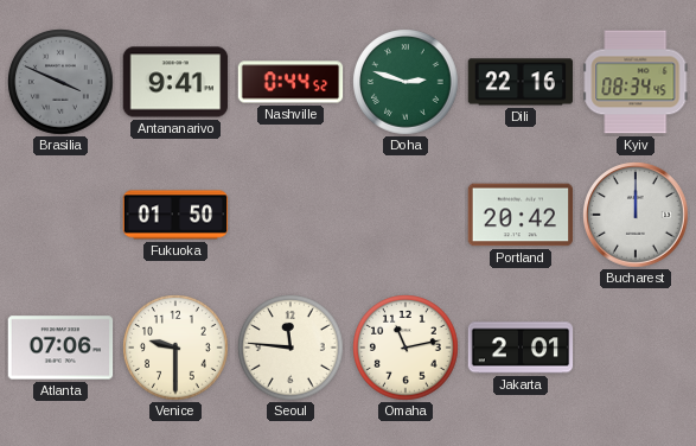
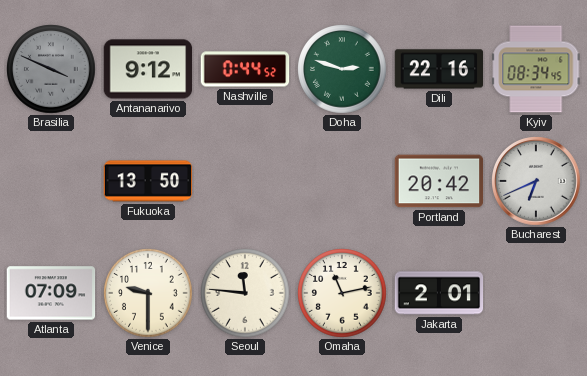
Antananarivo: 9:41 -> 9:12 (148, 69)
Fukuoka: 01:50 -> 13:50 (148, 181)
Bucharest: 12:00 -> 6:41 (536, 181)
Atlanta: 07:06 -> 07:09 (51, 293)
